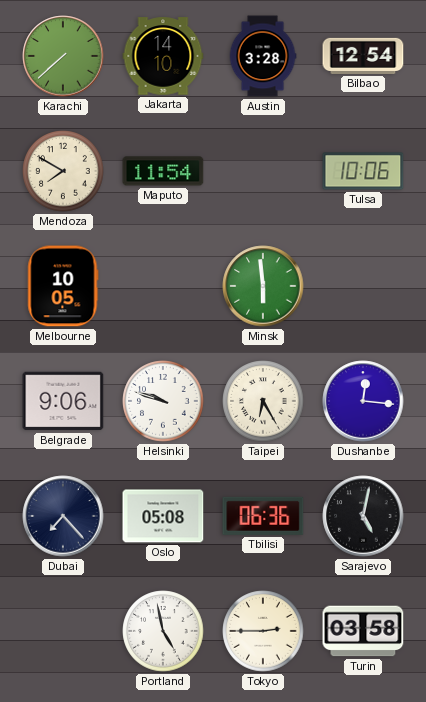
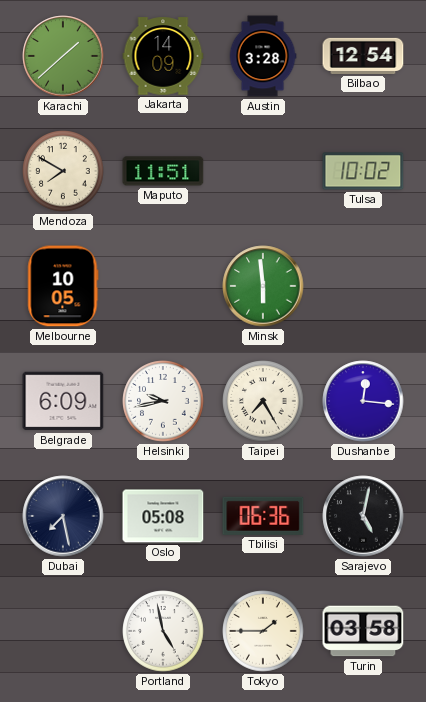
Karachi: 7:38 -> 1:38 (63, 56)
Jakarta: 14:10 -> 14:09 (163, 56)
Maputo: 11:54 -> 11:51 (163, 171)
Tulsa: 10:06 -> 10:02 (363, 171)
Belgrade: 9:06 -> 6:09 (63, 401)
Helsinki: 9:48 -> 9:43 (163, 401)
Taipei: 6:25 -> 7:25 (263, 401)
Dubai: 7:23 -> 7:28 (63, 516)
Tokyo: 2:45 -> 1:45 (263, 631)
